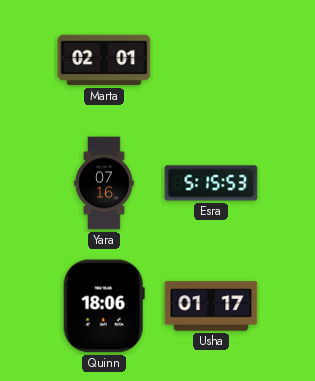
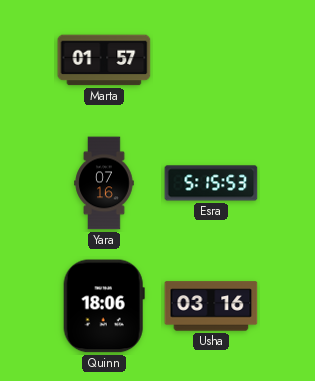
Marta: 02:01 -> 01:57 (104, 60)
Usha: 01:17 -> 03:16 (211, 306)
